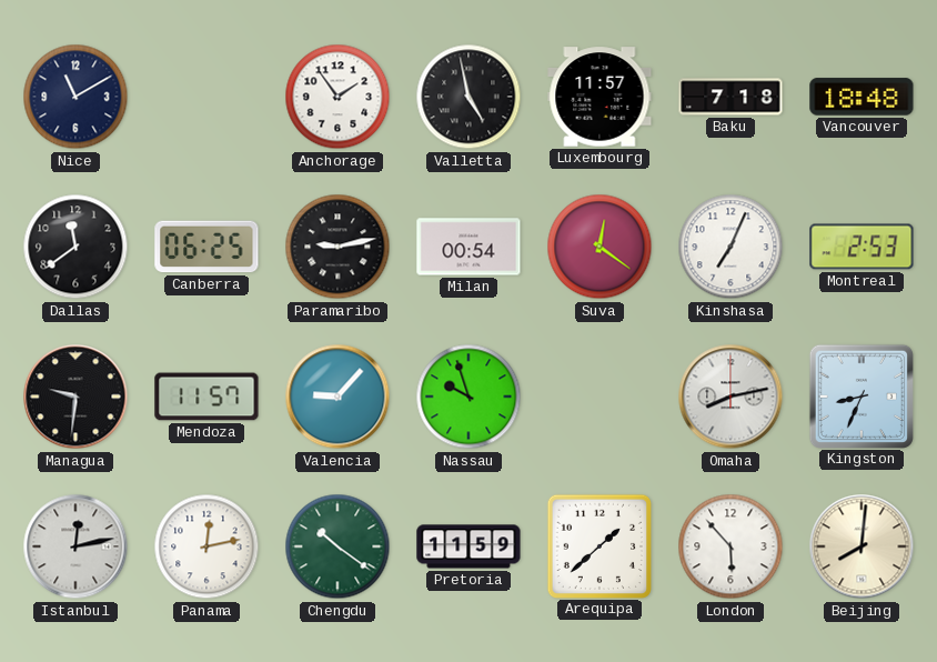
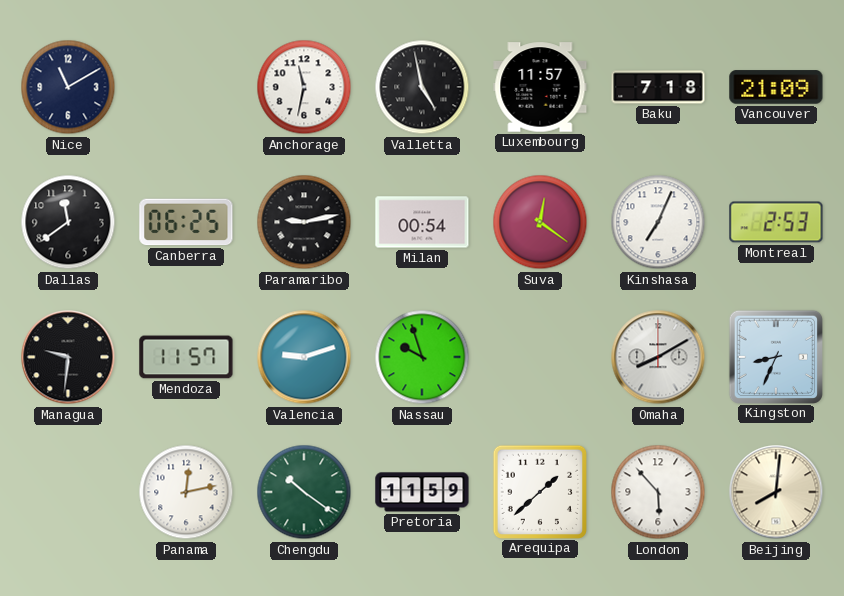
Anchorage: 1:54 -> 11:32 (304, 87)
Vancouver: 18:48 -> 21:09 (776, 87)
Valencia: 9:07 -> 9:12 (304, 357)
Omaha: 8:13 -> 8:10 (658, 357)
Istanbul: 12:13 -> none (75, 546)
